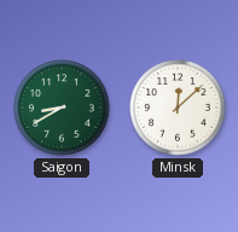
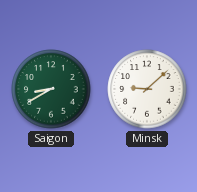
Minsk: 12:08 -> 9:08 (147, 89)
